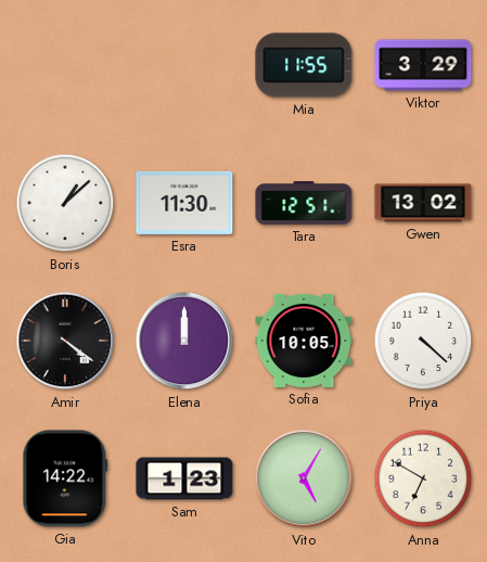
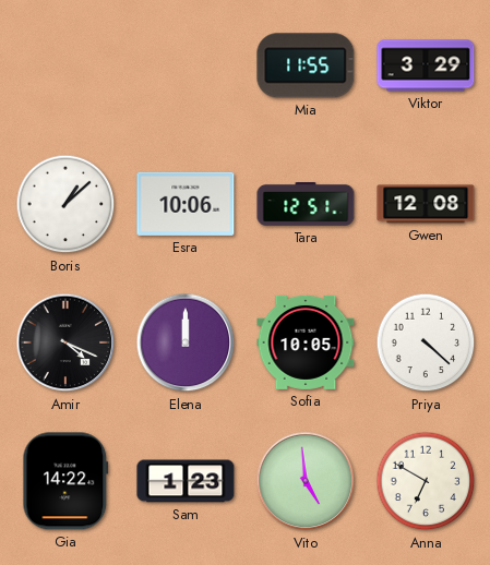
Esra: 11:30 -> 10:06 (186, 204)
Gwen: 13:02 -> 12:08 (426, 204)
Amir: 4:21 -> 4:19 (65, 342)
Vito: 5:05 -> 4:59 (306, 481)
